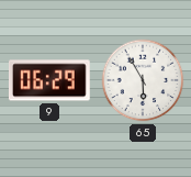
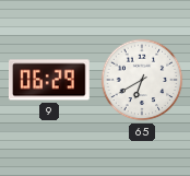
65: 5:55 -> 6:40 (142, 80)
